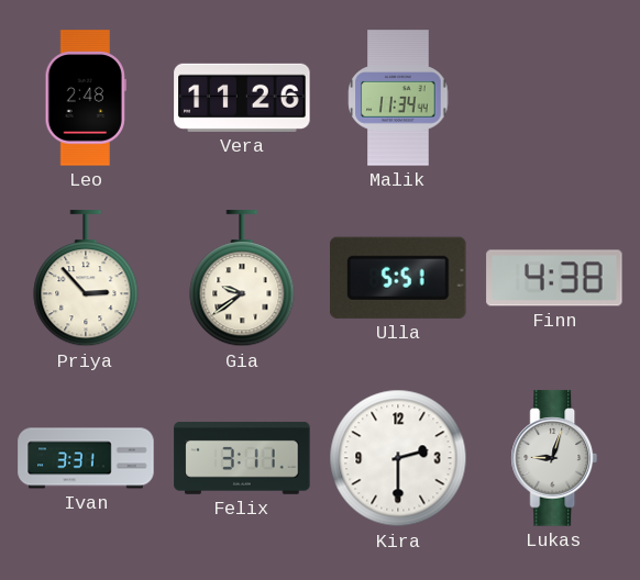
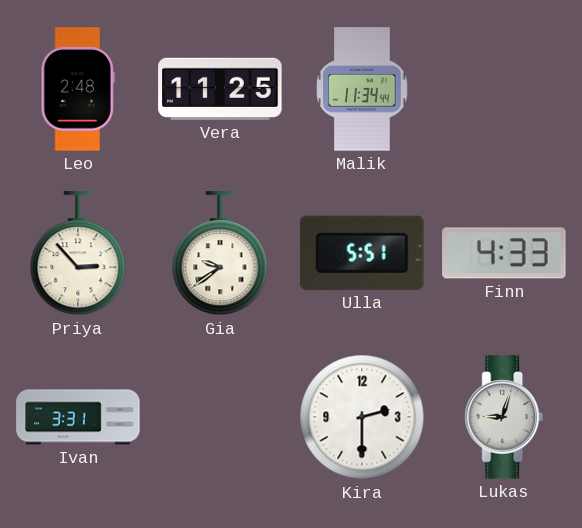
Vera: 11:26 -> 11:25 (220, 89)
Finn: 4:38 -> 4:33 (504, 253)
Felix: 3:11 -> none (242, 458)
